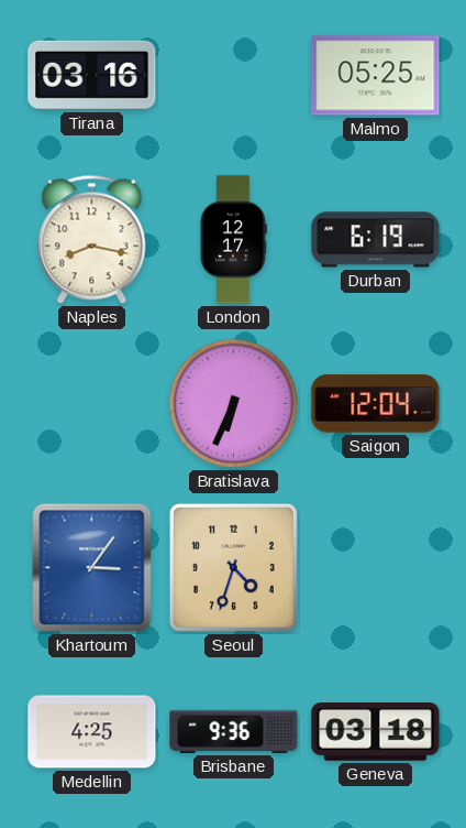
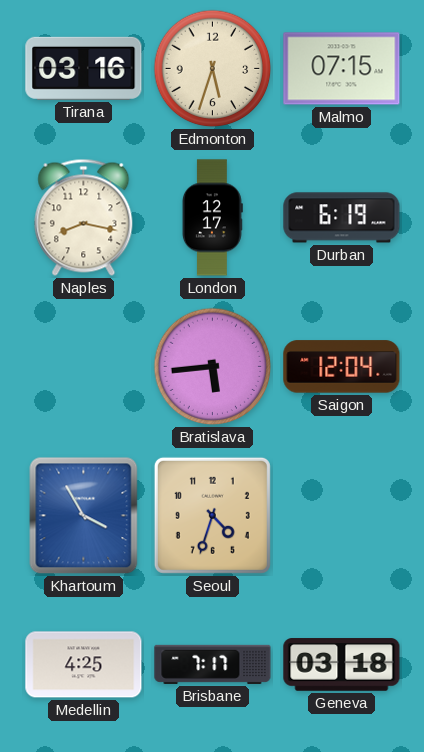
Edmonton: none -> 5:33 (213, 69)
Malmo: 05:25 -> 07:15 (342, 69)
Bratislava: 6:34 -> 5:44 (213, 367)
Khartoum: 3:06 -> 3:55 (84, 516)
Brisbane: 9:36 -> 7:17 (213, 664)
